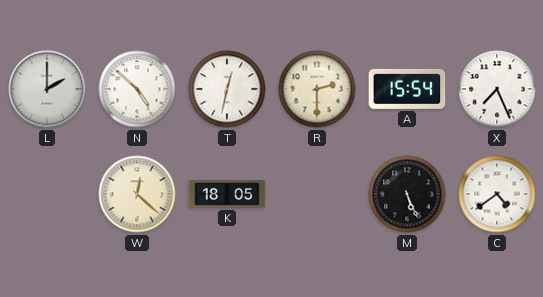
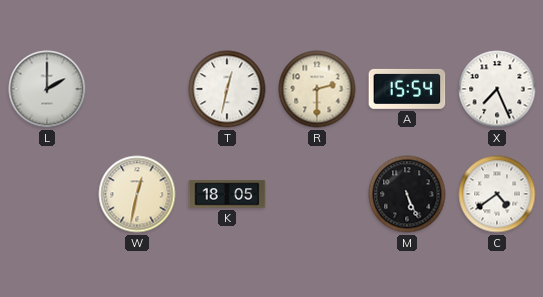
N: 4:52 -> none (137, 89)
W: 12:22 -> 12:32 (137, 194)
